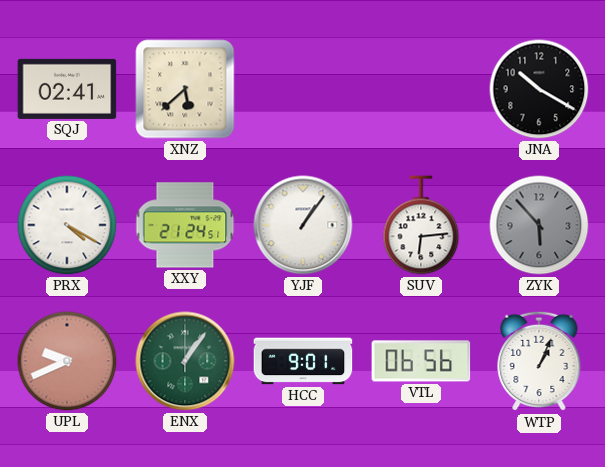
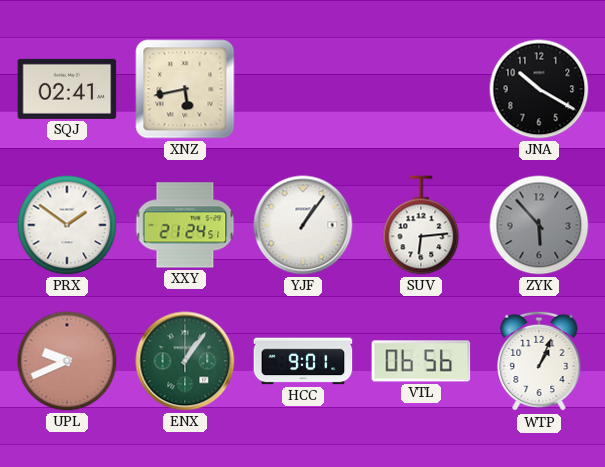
XNZ: 5:38 -> 5:43 (185, 89)
PRX: 4:20 -> 1:51 (67, 225)
